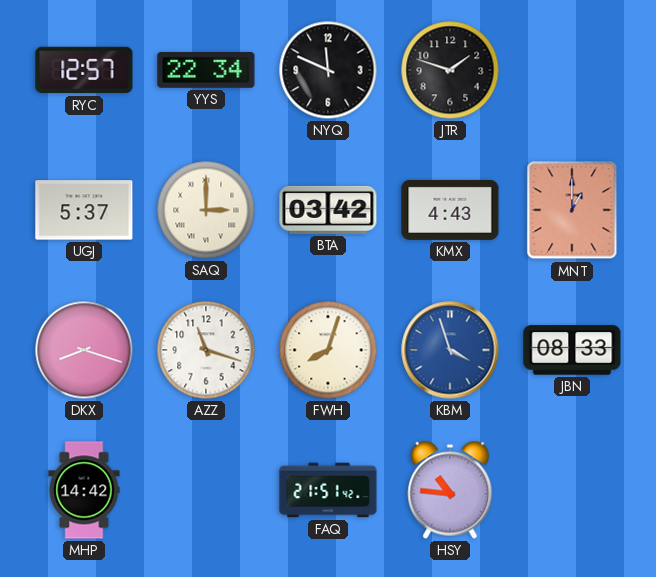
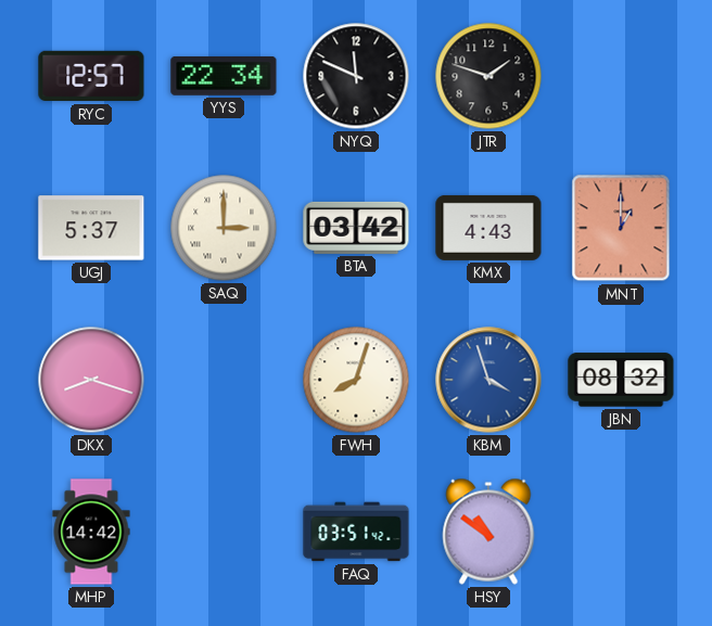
AZZ: 11:18 -> none (206, 350)
JBN: 08:33 -> 08:32 (621, 380)
FAQ: 21:51 -> 03:51 (356, 532)
HSY: 10:46 -> 10:51 (488, 532)
